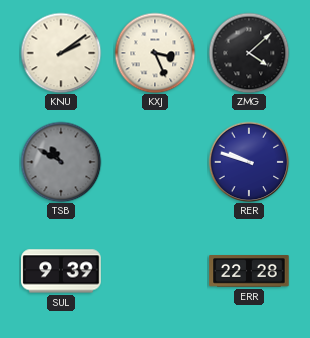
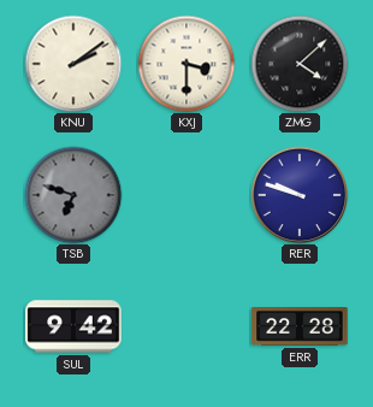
KXJ: 3:26 -> 3:30 (186, 64)
TSB: 10:50 -> 6:48 (73, 195)
SUL: 9:39 -> 9:42 (73, 326)
